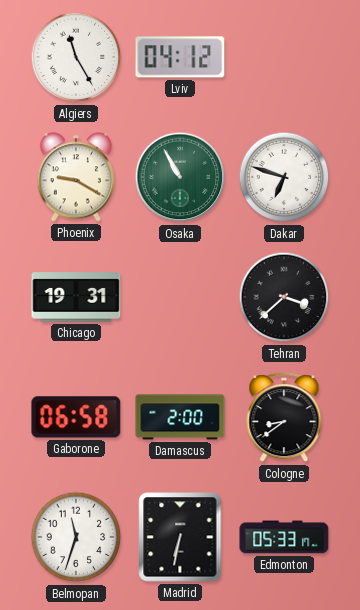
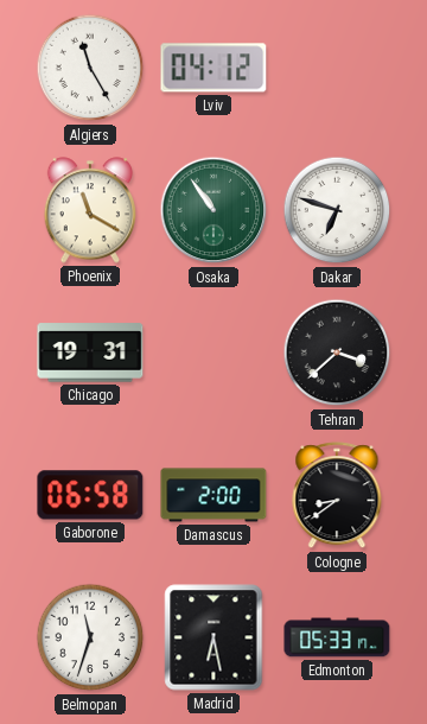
Phoenix: 9:20 -> 11:20 (89, 210)
Osaka: 10:55 -> 10:54 (213, 210)
Madrid: 6:32 -> 6:28 (213, 637)
